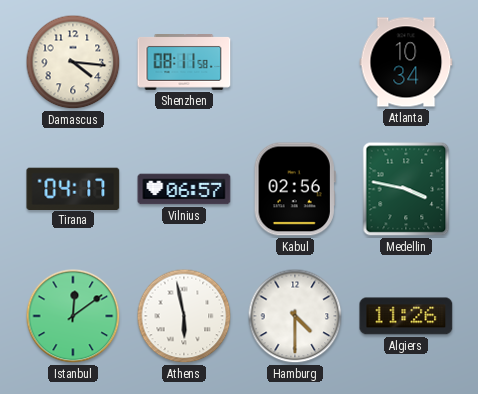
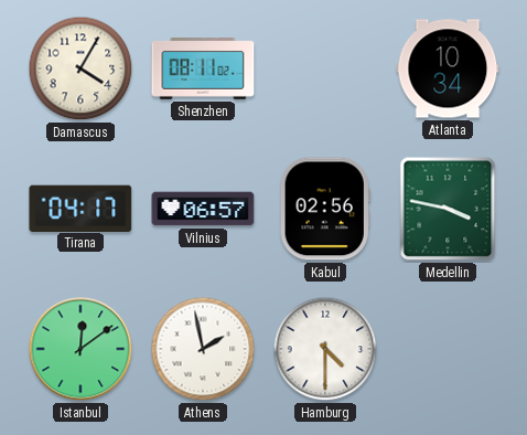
Damascus: 4:16 -> 4:05 (80, 68)
Shenzhen: 08:11:58 -> 08:11:02 (203, 70)
Athens: 5:58 -> 1:58 (203, 349)
Algiers: 11:26 -> none (406, 316)
